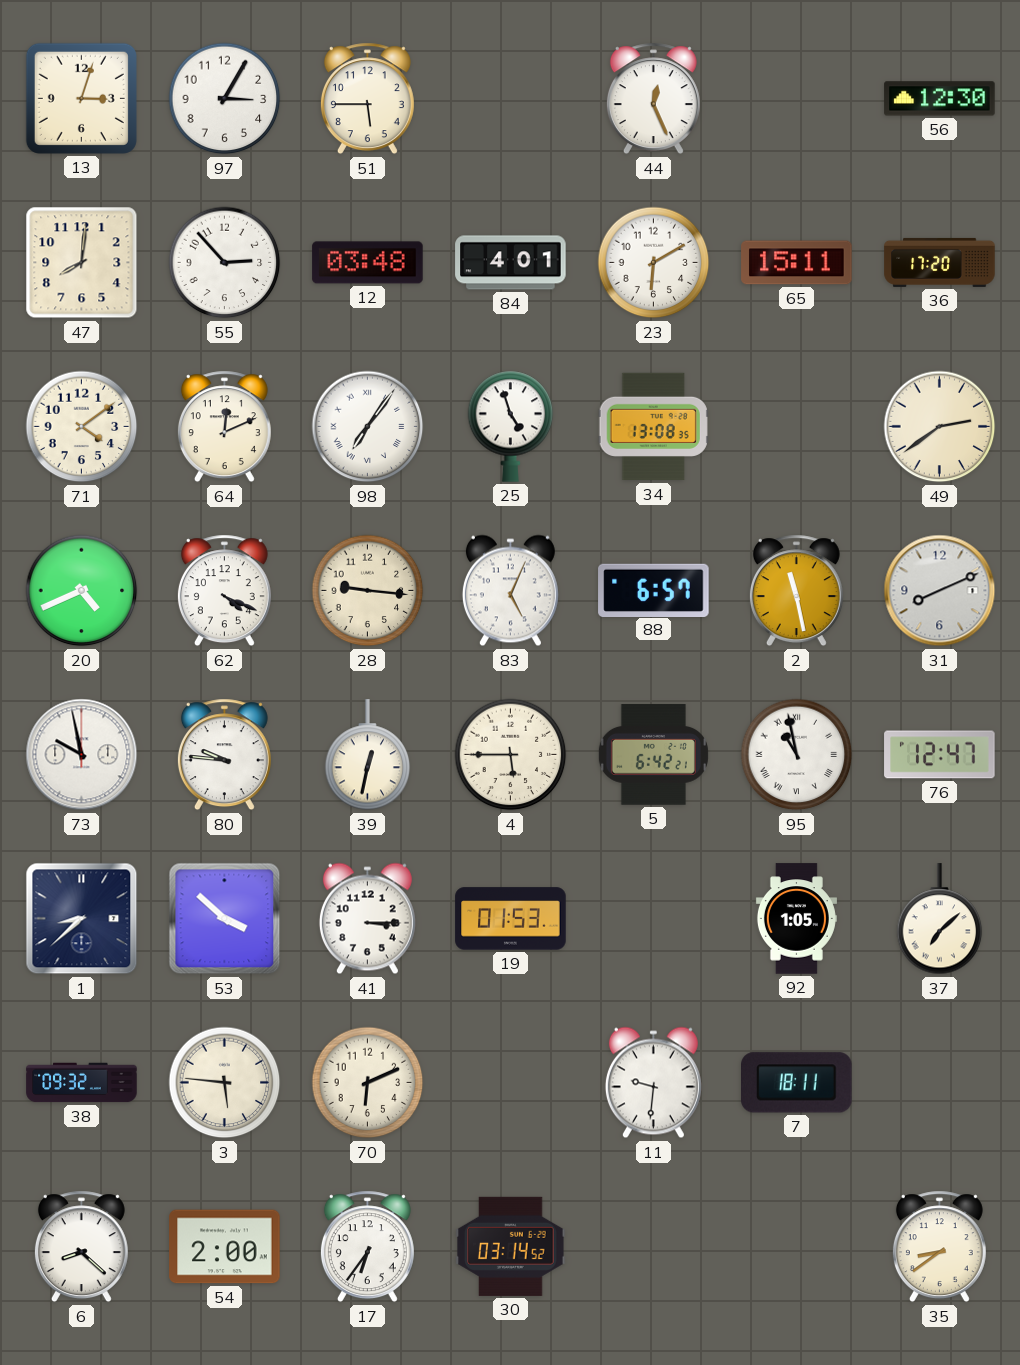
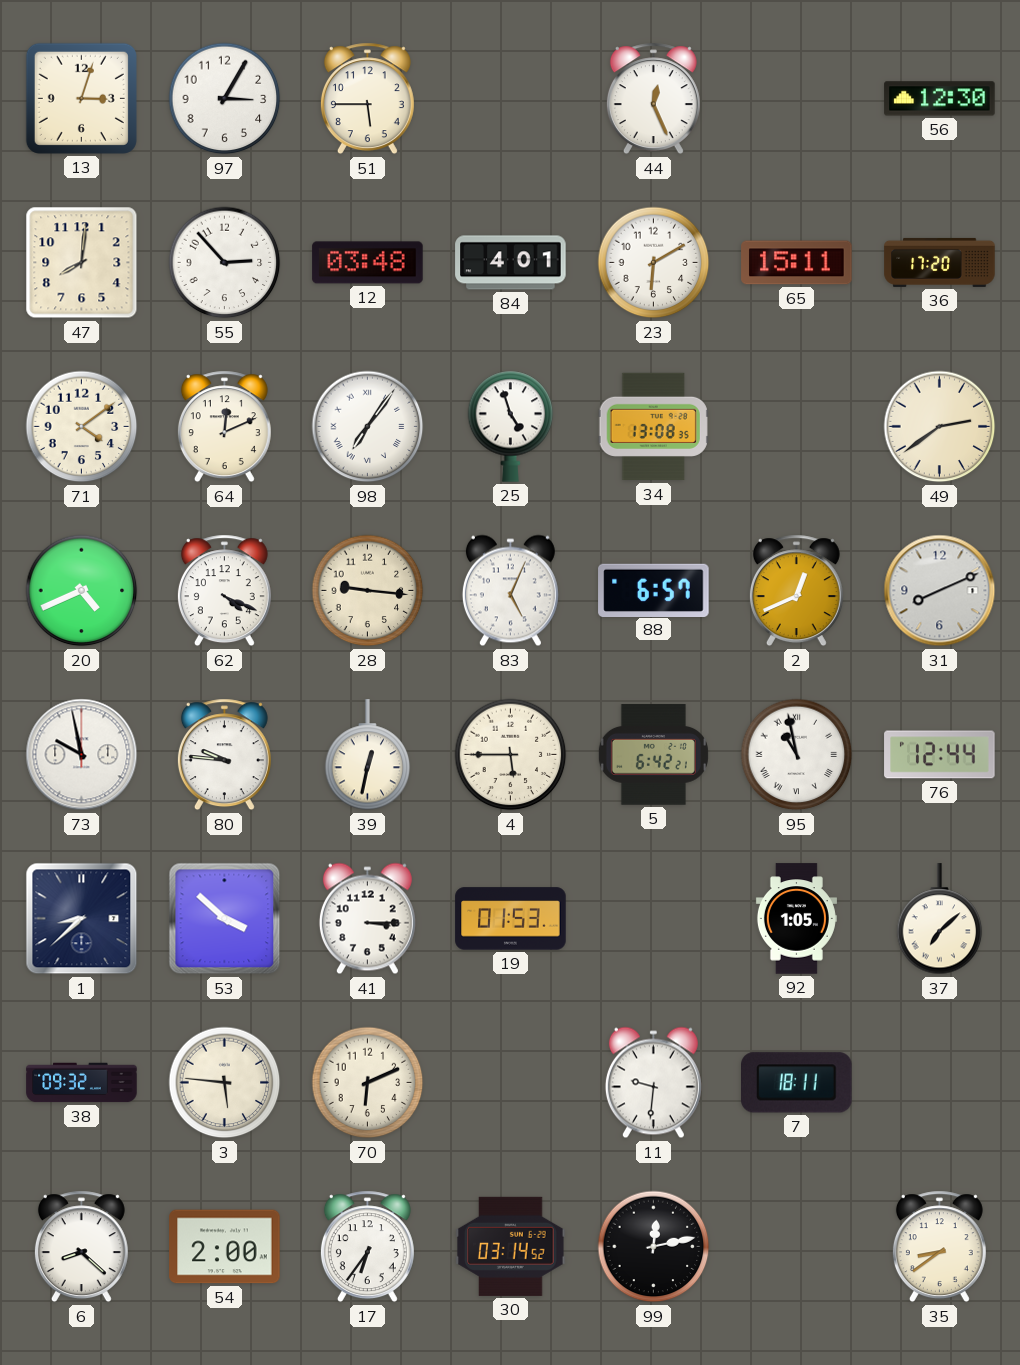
2: 11:28 -> 12:41 (796, 591)
76: 12:47 -> 12:44 (940, 755)
99: none -> 12:13 (654, 1247)
